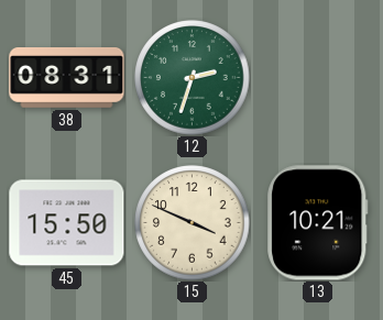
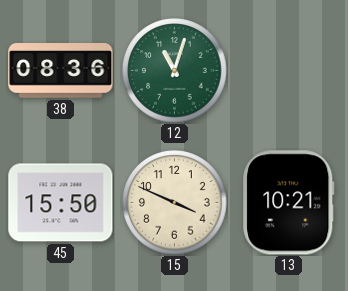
38: 08:31 -> 08:36 (61, 71)
12: 2:33 -> 11:03 (175, 71)
